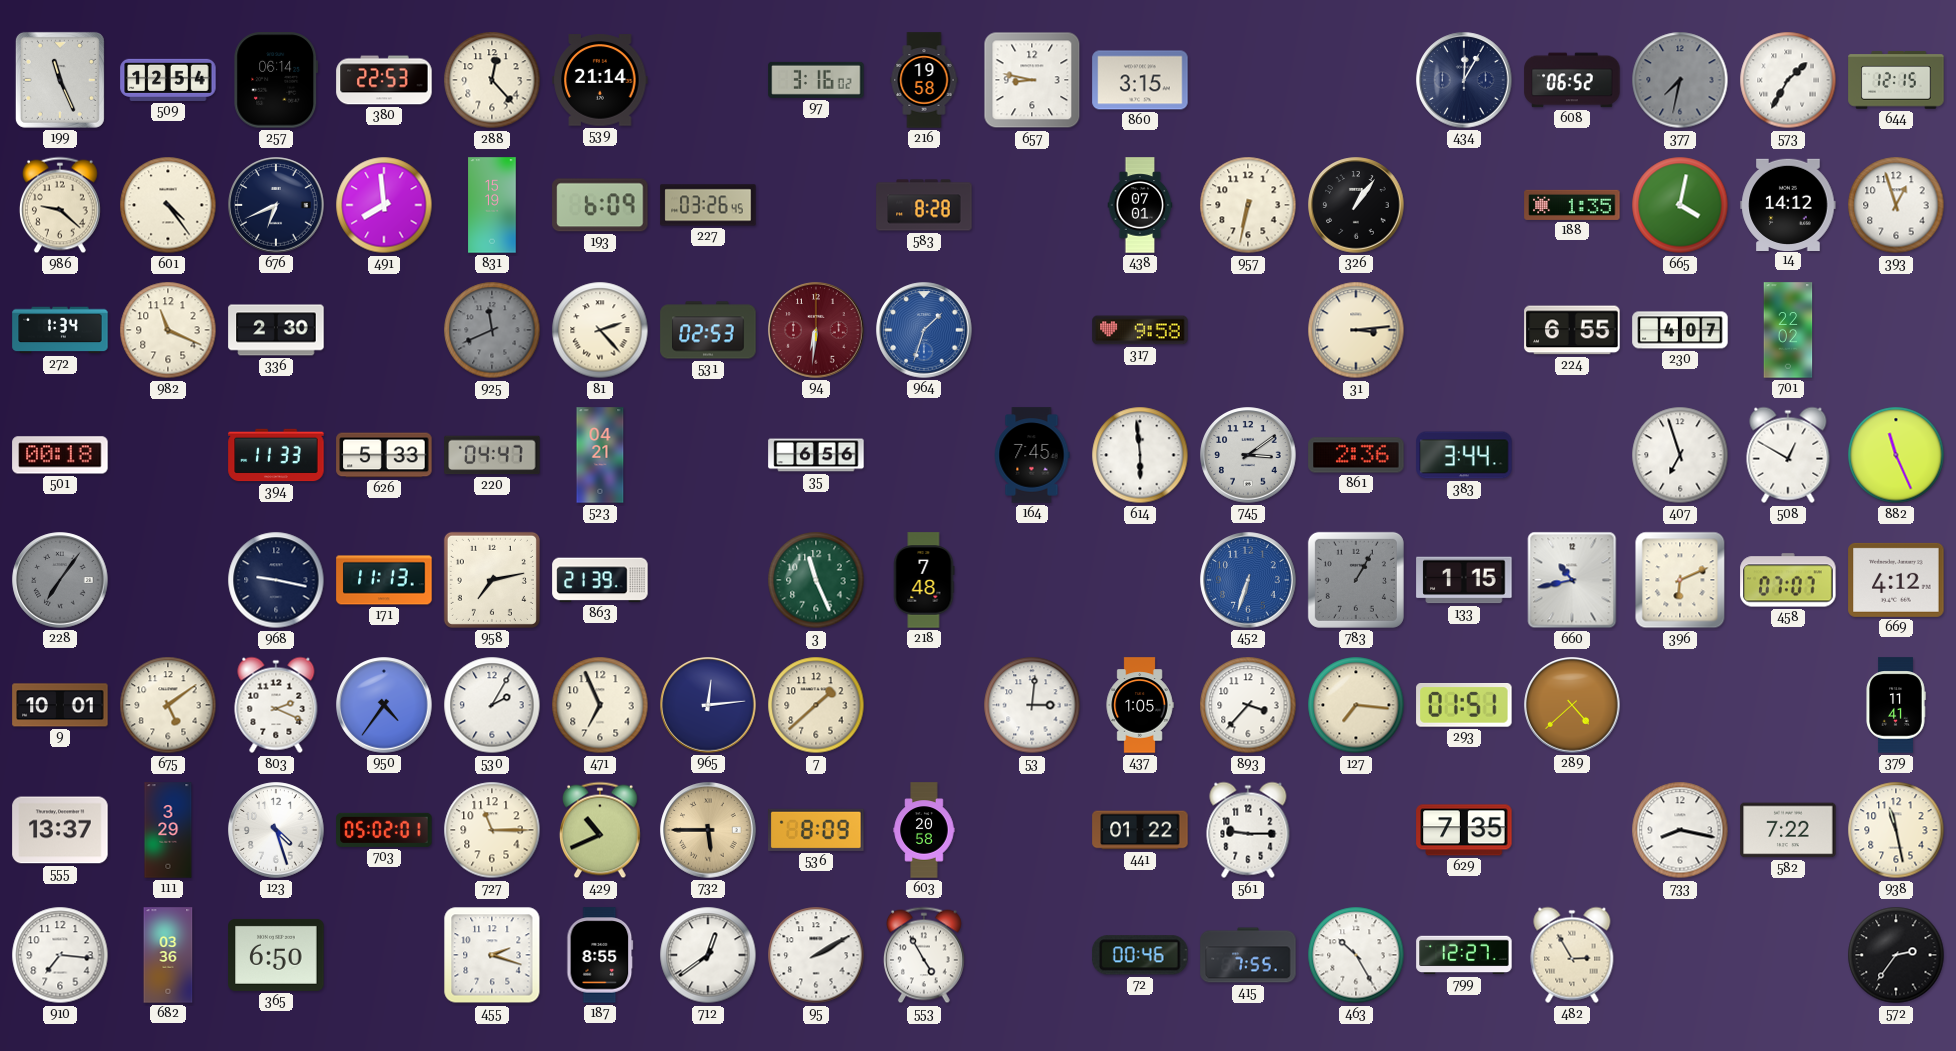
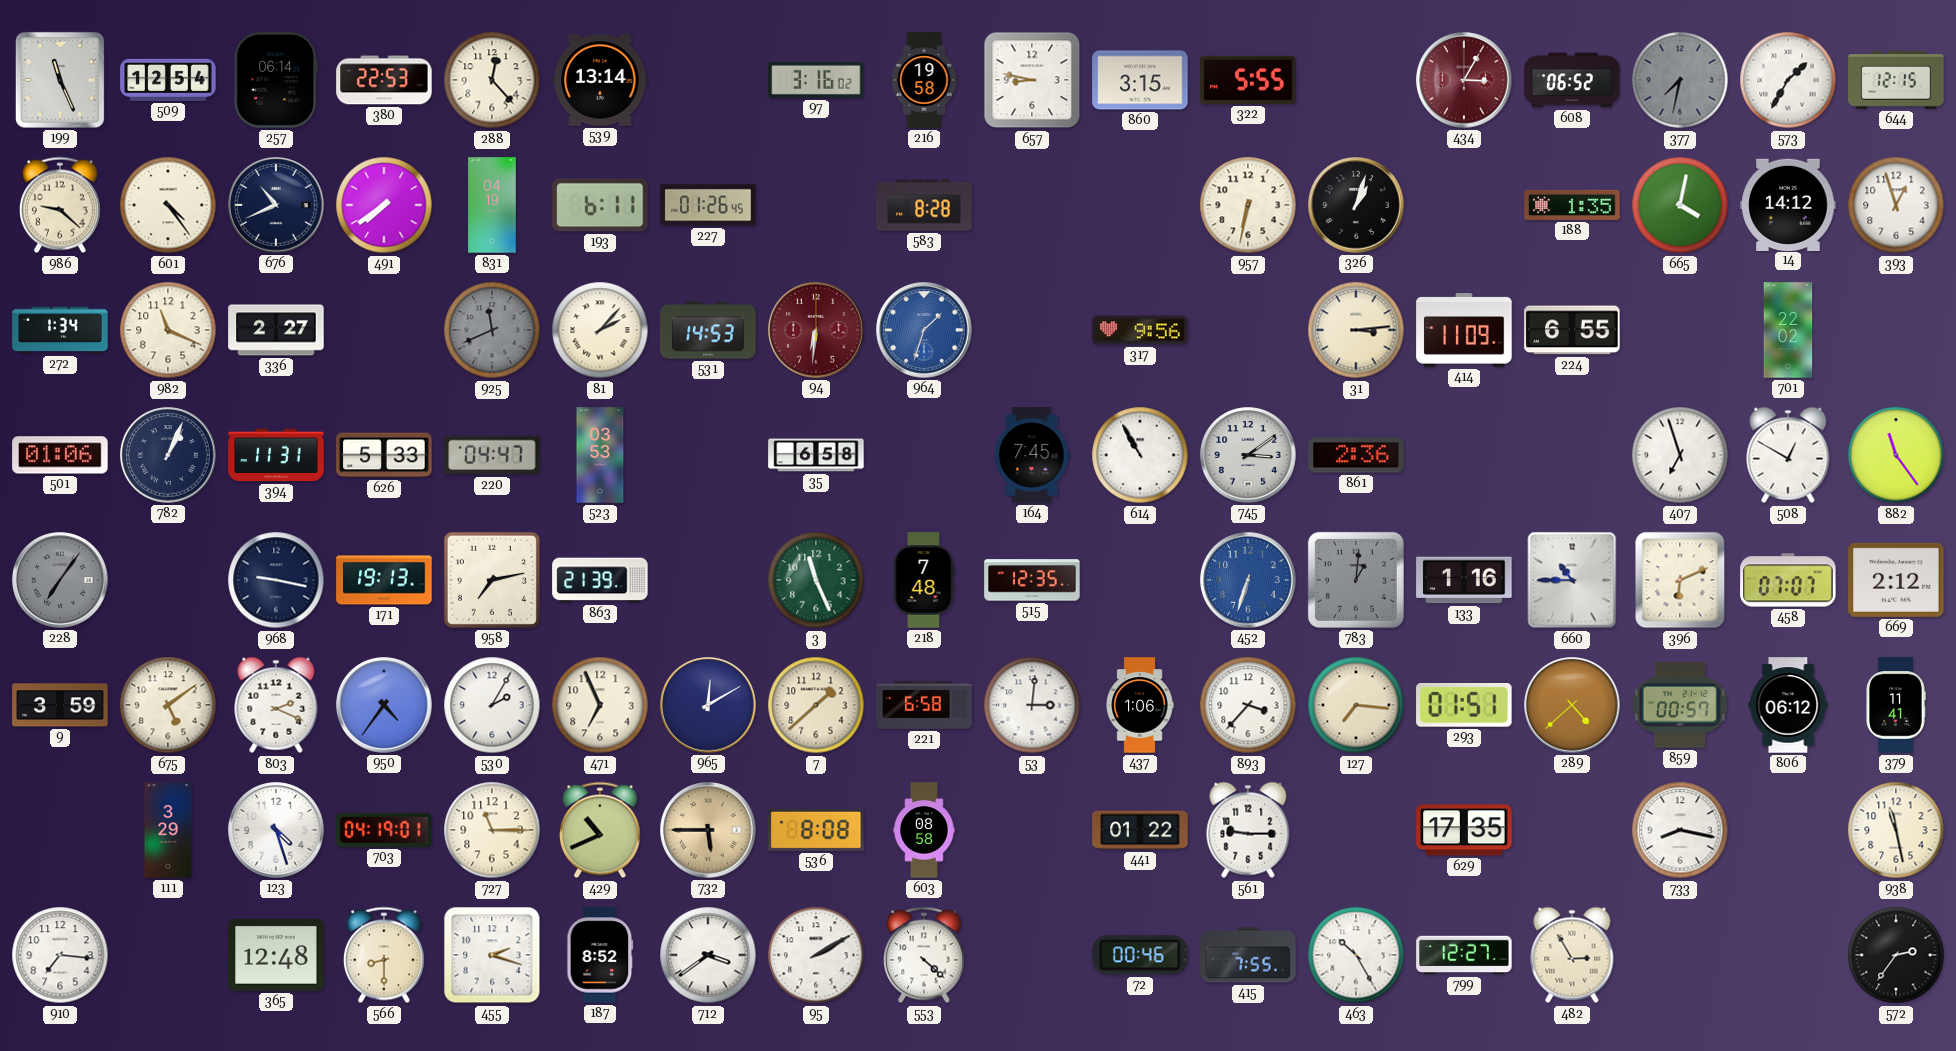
539: 21:14 -> 13:14 (600, 80)
322: none -> 5:55 (1248, 80)
434: 12:05 -> 3:05 (1464, 80)
434 dial: navy -> burgundy (1464, 80)
676: 6:41 -> 10:41 (276, 205)
491: 7:59 -> 7:39 (384, 205)
831: 15:19 -> 04:19 (492, 205)
193: 6:09 -> 6:11 (600, 205)
227: 03:26 -> 01:26 (708, 205)
438: 07:01 -> none (1140, 205)
326: 1:06 -> 1:03 (1356, 205)
336: 2:30 -> 2:27 (276, 330)
81: 2:23 -> 2:07 (600, 330)
531: 02:53 -> 14:53 (708, 330)
317: 9:58 -> 9:56 (1140, 330)
414: none -> 11:09 (1464, 331)
230: 4:07 -> none (1680, 330)
501: 00:18 -> 01:06 (60, 455)
782: none -> 1:04 (168, 455)
394: 11:33 -> 11:31 (276, 455)
523: 04:21 -> 03:53 (600, 455)
35: 6:56 -> 6:58 (816, 455)
614: 5:59 -> 10:55 (1140, 455)
383: 3:44 -> none (1464, 455)
882: 11:26 -> 11:24 (1896, 455)
171: 11:13 -> 19:13 (384, 580)
515: none -> 12:35 (1032, 580)
783: 1:05 -> 1:01 (1356, 580)
133: 1:15 -> 1:16 (1464, 580)
660: 10:43 -> 10:45 (1572, 580)
669: 4:12 -> 2:12 (1896, 580)
9: 10:01 -> 3:59 (60, 705)
965: 12:14 -> 12:10 (708, 705)
221: none -> 6:58 (924, 705)
437: 1:05 -> 1:06 (1140, 705)
859: none -> 00:57 (1680, 705)
806: none -> 06:12 (1788, 705)
555: 13:37 -> none (60, 830)
703: 05:02 -> 04:19 (384, 830)
536: 8:09 -> 8:08 (816, 830)
603: 20:58 -> 08:58 (924, 830)
629: 7:35 -> 17:35 (1464, 830)
582: 7:22 -> none (1788, 830)
682: 03:36 -> none (168, 955)
365: 6:50 -> 12:48 (276, 955)
566: none -> 8:30 (384, 955)
187: 8:55 -> 8:52 (600, 955)
712: 12:39 -> 3:39 (708, 955)
553: 4:55 -> 4:22 (924, 955)
